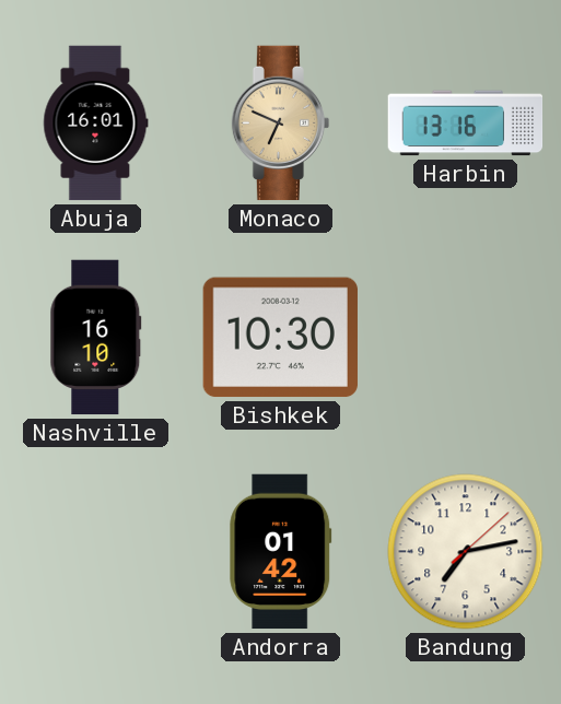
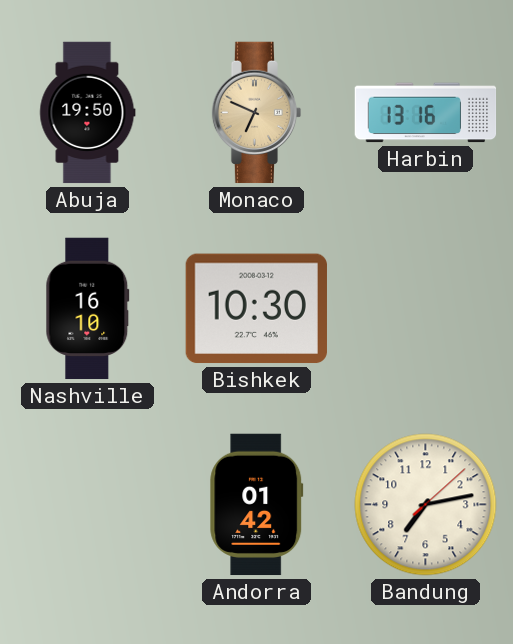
Abuja: 16:01 -> 19:50 (88, 113)
